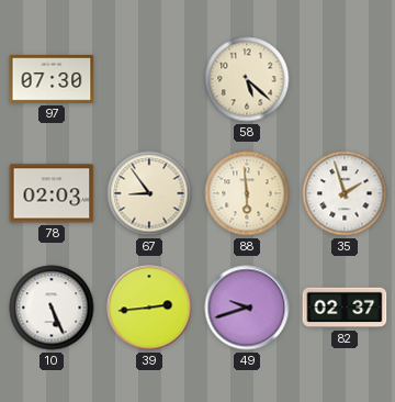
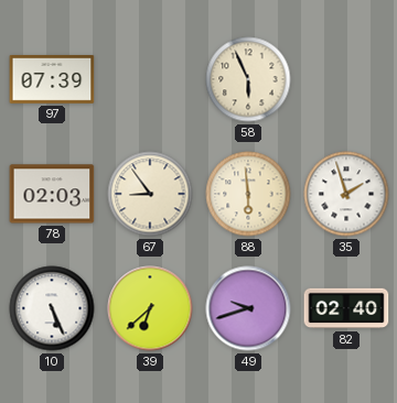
97: 07:30 -> 07:39 (52, 79)
58: 5:22 -> 5:56 (248, 79)
39: 2:44 -> 6:38 (150, 308)
82: 02:37 -> 02:40 (346, 308)
